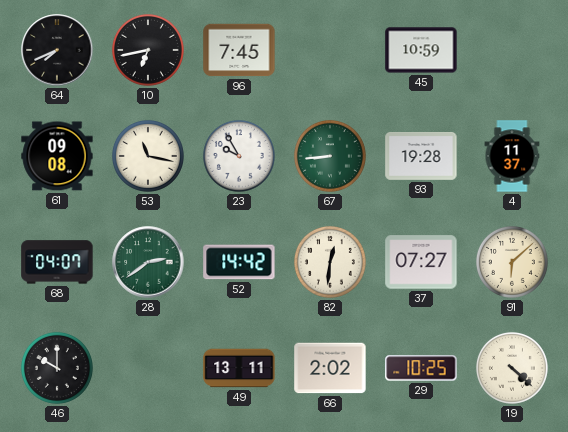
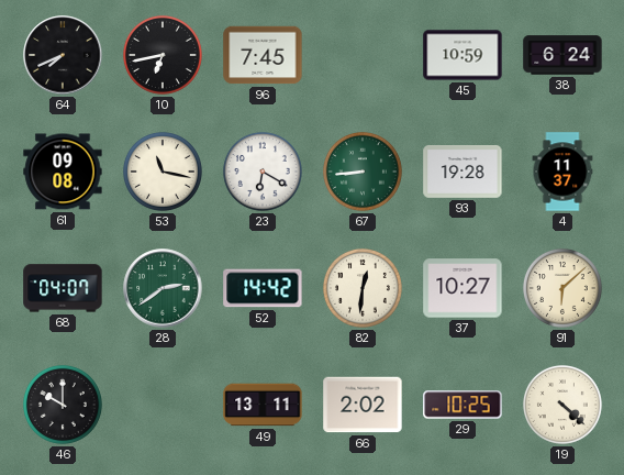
38: none -> 6:24 (562, 55)
23: 9:55 -> 6:20 (263, 172)
37: 07:27 -> 10:27 (463, 288)
